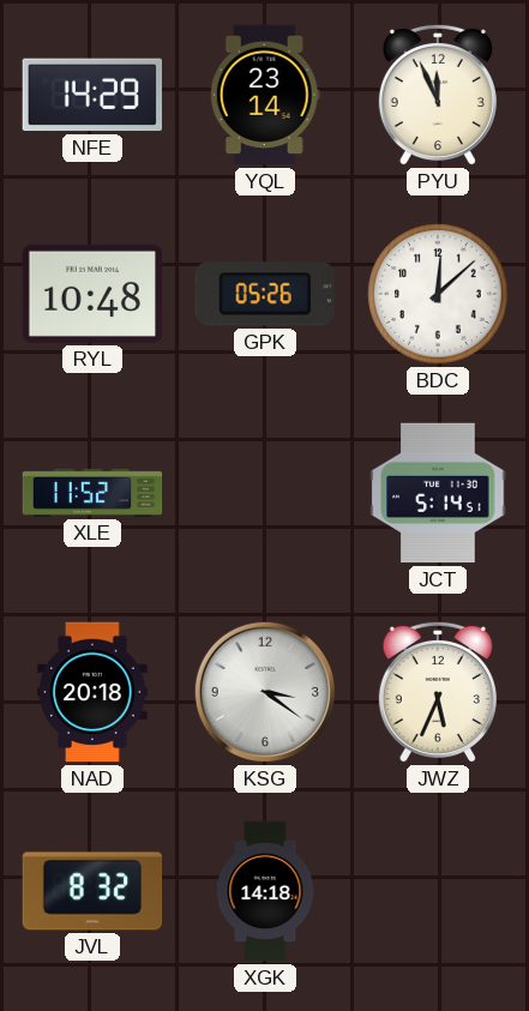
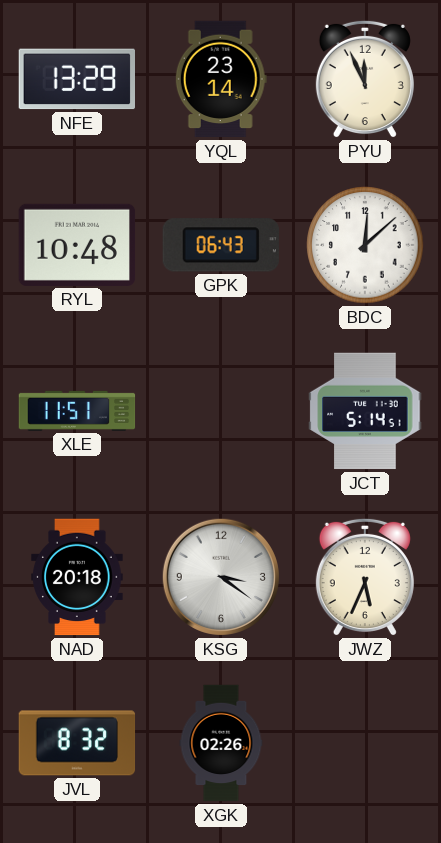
NFE: 14:29 -> 13:29 (76, 79)
GPK: 05:26 -> 06:43 (221, 245)
XLE: 11:52 -> 11:51 (77, 411)
XGK: 14:18 -> 02:26 (221, 743)
